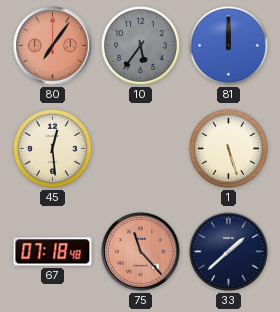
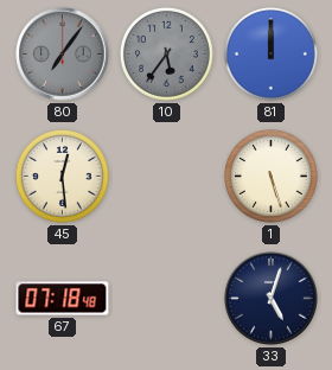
80 dial: salmon -> grey (63, 55)
75: 11:23 -> none (141, 252)
33: 1:38 -> 5:03 (272, 299)
